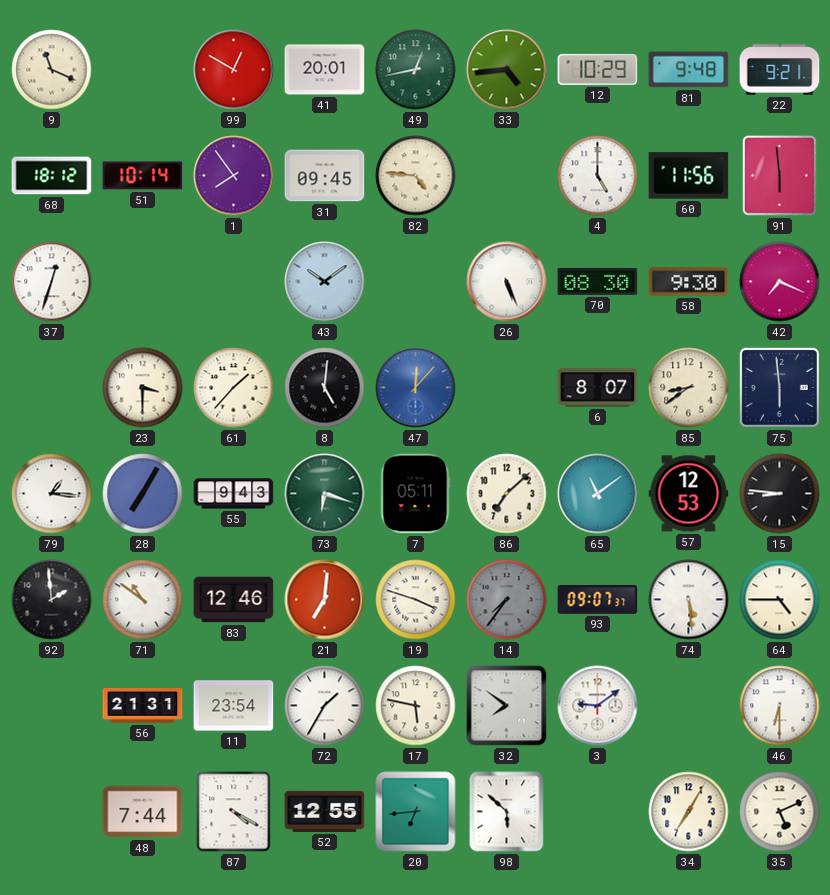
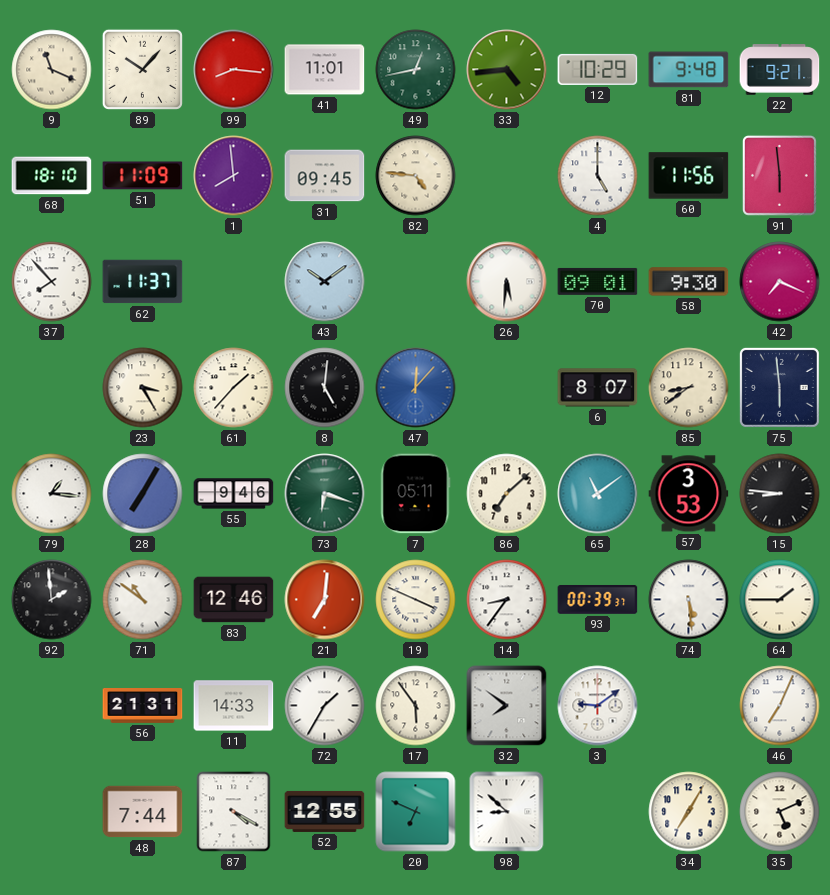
89: none -> 10:07 (142, 69)
99: 12:50 -> 8:16 (234, 70)
41: 20:01 -> 11:01 (325, 70)
68: 18:12 -> 18:10 (52, 176)
51: 10:14 -> 11:09 (143, 176)
1: 7:54 -> 7:59 (234, 176)
37: 12:33 -> 7:53 (52, 282)
62: none -> 11:37 (143, 282)
26: 5:26 -> 5:31 (507, 282)
70: 08:30 -> 09:01 (598, 281)
23: 3:30 -> 3:25 (143, 388)
55: 9:43 -> 9:46 (234, 494)
57: 12:53 -> 3:53 (689, 494)
19: 3:48 -> 3:49 (416, 600)
14: 7:36 -> 8:36 (507, 600)
14 dial: grey -> white (507, 600)
93: 09:07 -> 00:39 (598, 599)
64: 4:45 -> 1:45 (780, 600)
11: 23:54 -> 14:33 (234, 706)
17: 5:47 -> 5:54 (416, 706)
46: 6:30 -> 7:04 (780, 706)
20: 6:44 -> 6:49 (416, 812)
98: 5:52 -> 8:52 (507, 812)
